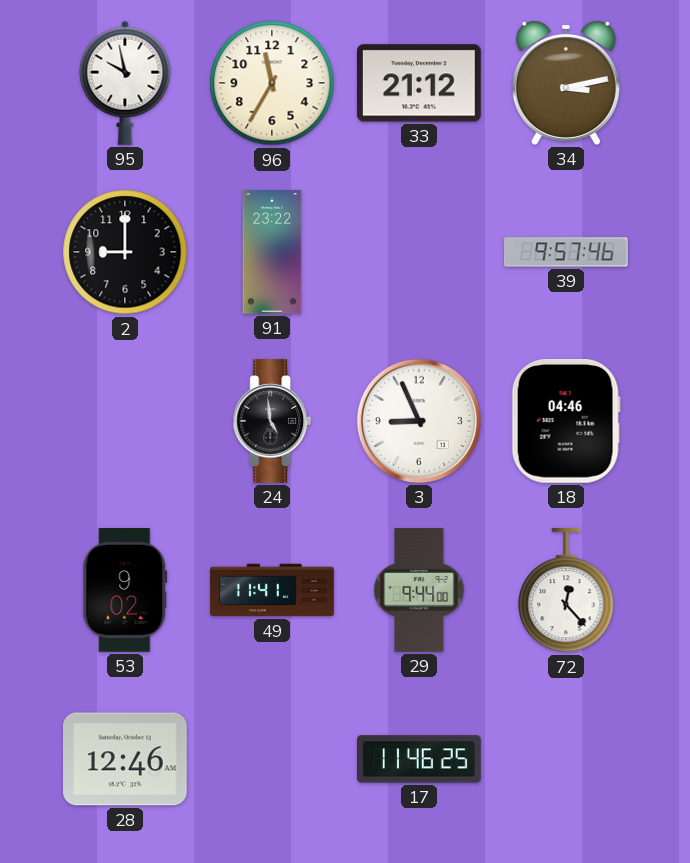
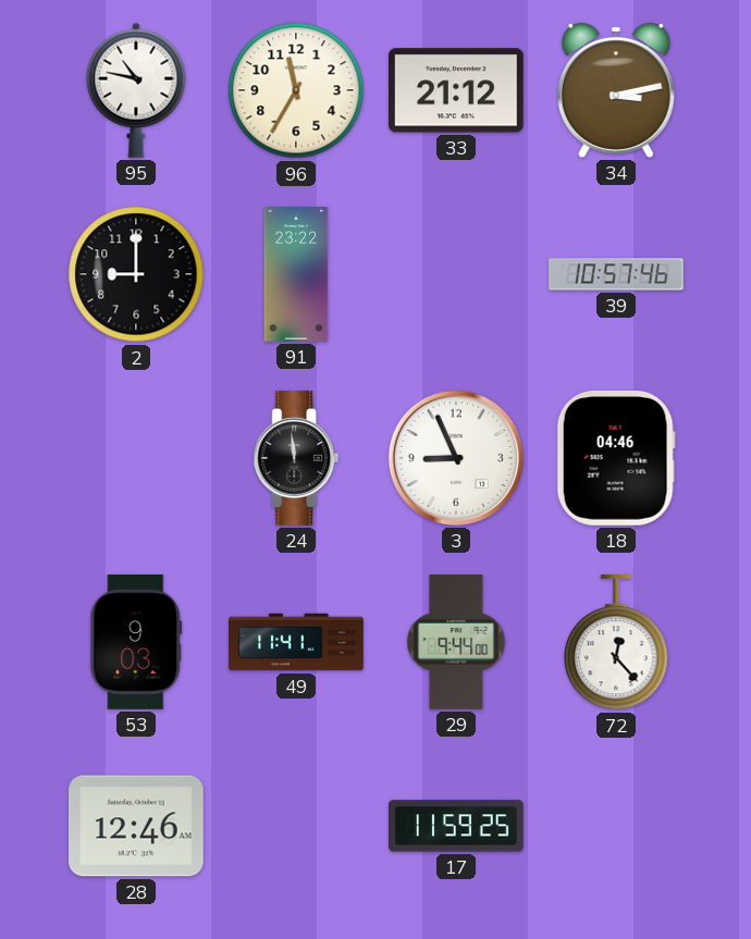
95: 9:58 -> 10:47 (136, 90)
39: 9:57 -> 10:57 (616, 274)
24: 4:59 -> 11:59 (296, 458)
53: 9:02 -> 9:03 (136, 642)
17: 11:46 -> 11:59 (457, 826)
